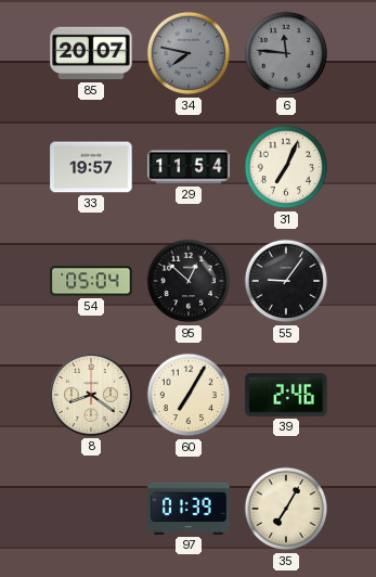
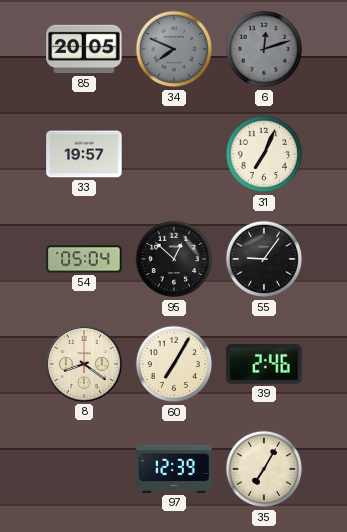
85: 20:07 -> 20:05 (84, 49)
34: 7:47 -> 7:49 (174, 49)
6: 11:46 -> 12:12 (264, 49)
29: 11:54 -> none (189, 167)
97: 01:39 -> 12:39 (174, 469)
